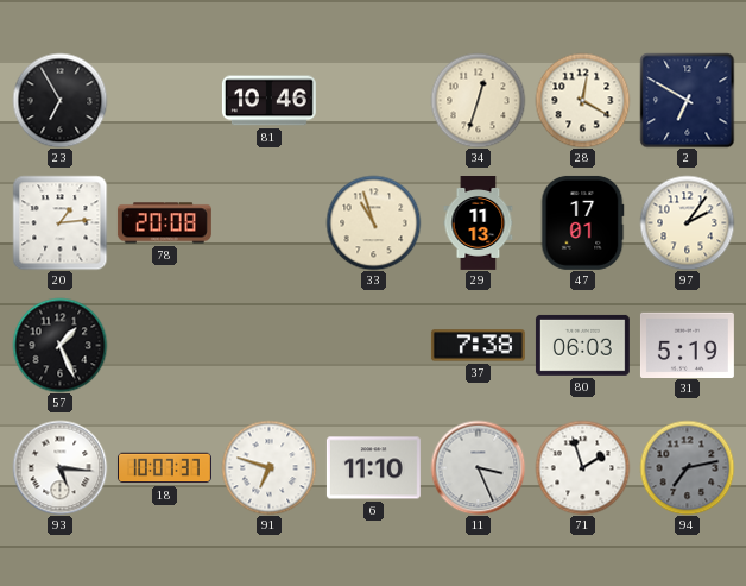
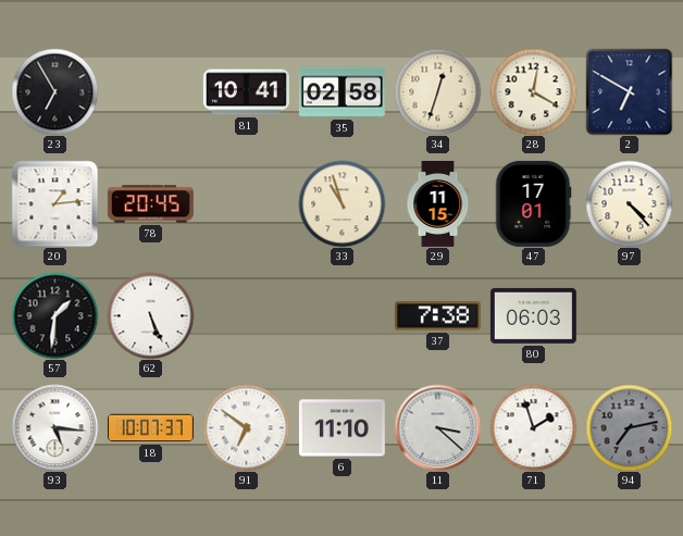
81: 10:46 -> 10:41 (246, 92)
35: none -> 02:58 (341, 92)
78: 20:08 -> 20:45 (150, 204)
29: 11:13 -> 11:15 (438, 204)
97: 2:06 -> 4:23 (629, 203)
57: 1:26 -> 1:31 (54, 315)
62: none -> 5:26 (150, 315)
31: 5:19 -> none (687, 345)
91: 6:48 -> 6:51 (246, 427)
11: 3:26 -> 3:22 (437, 427)
